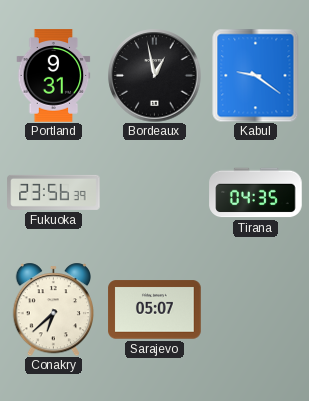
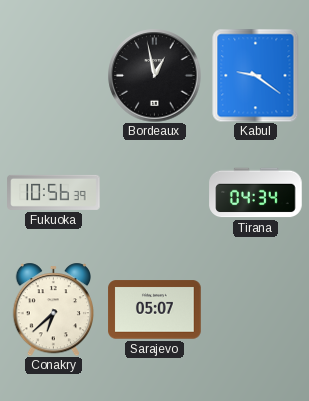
Portland: 9:31 -> none (54, 76)
Fukuoka: 23:56 -> 10:56 (54, 192)
Tirana: 04:35 -> 04:34 (256, 193)
